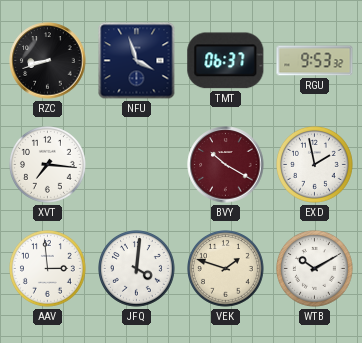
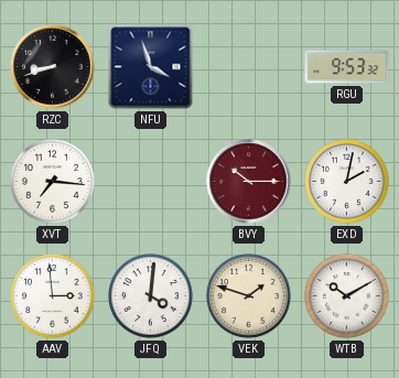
TMT: 06:37 -> none (226, 61)
BVY: 10:20 -> 10:15 (249, 182)
EXD: 1:58 -> 2:02 (347, 182)
